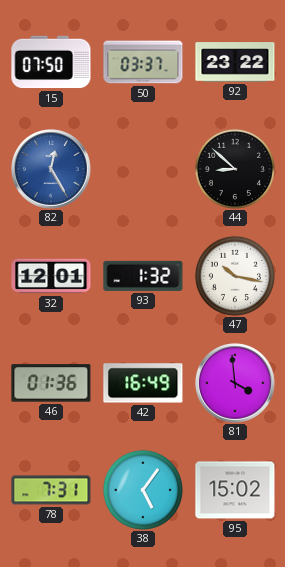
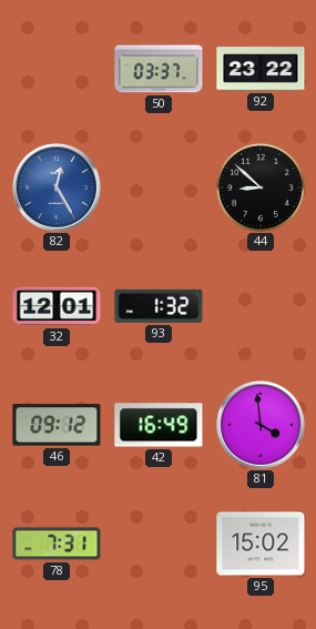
15: 07:50 -> none (51, 62)
47: 10:17 -> none (235, 276)
46: 01:36 -> 09:12 (57, 425)
38: 5:06 -> none (143, 490)
